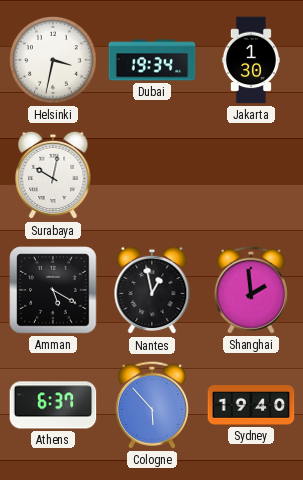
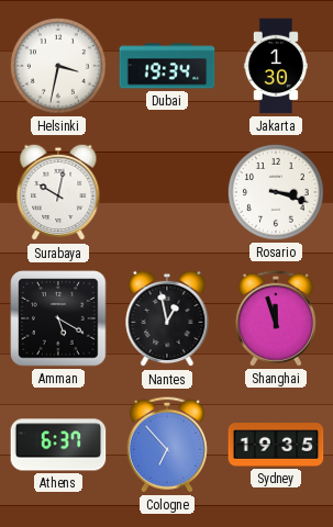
Rosario: none -> 3:18 (276, 192)
Shanghai: 1:59 -> 11:57 (276, 318)
Cologne: 5:53 -> 6:53 (167, 445)
Sydney: 19:40 -> 19:35 (276, 446)
